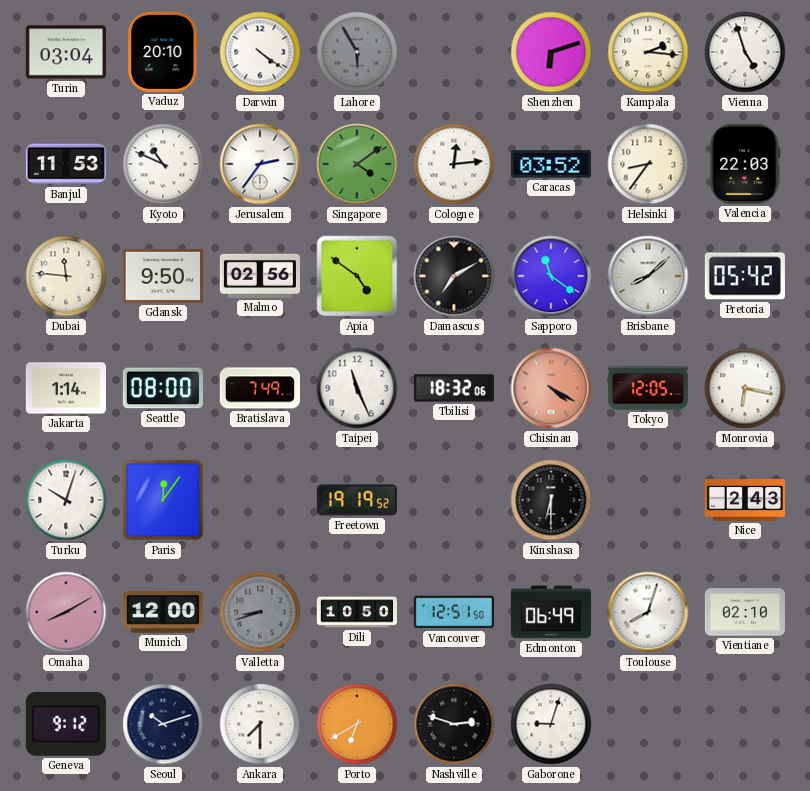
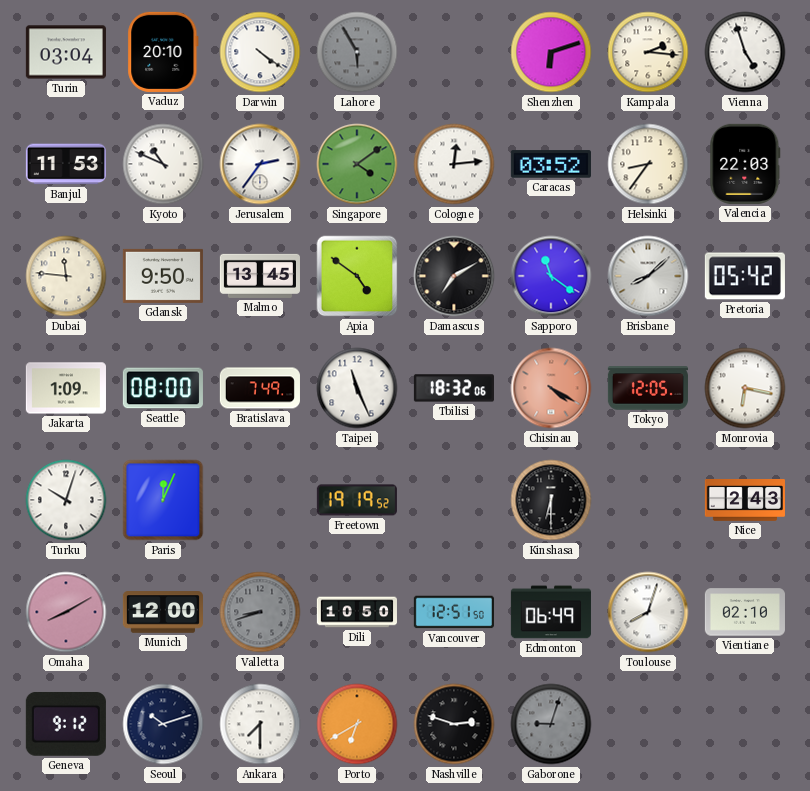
Malmo: 02:56 -> 13:45 (260, 276)
Jakarta: 1:14 -> 1:09 (66, 388)
Paris: 12:06 -> 12:04 (163, 500)
Gaborone dial: white -> grey (551, 724)
